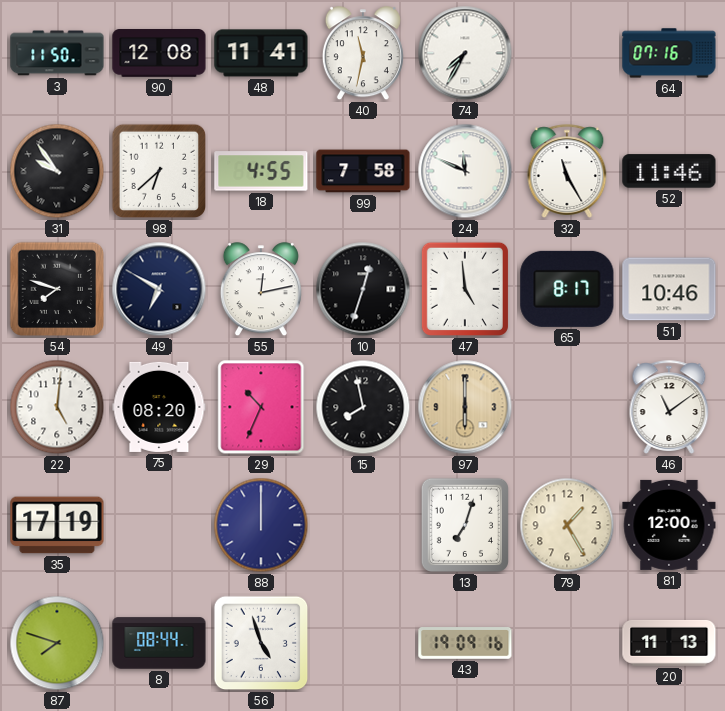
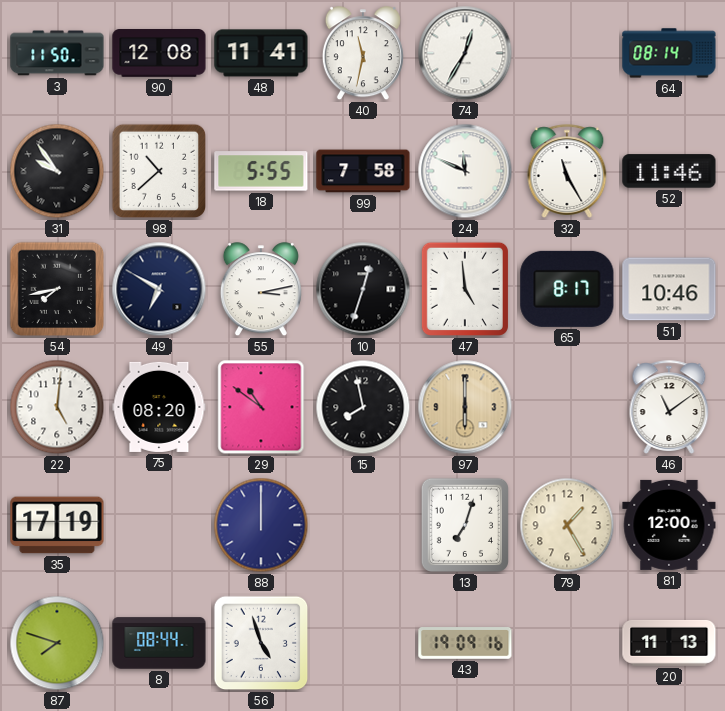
74: 7:35 -> 12:35 (465, 53)
64: 07:16 -> 08:14 (669, 53)
98: 6:38 -> 10:38 (159, 171)
18: 4:55 -> 5:55 (261, 171)
54: 7:48 -> 7:43 (57, 289)
55: 12:13 -> 3:13 (261, 290)
29: 10:34 -> 10:51 (261, 407)
